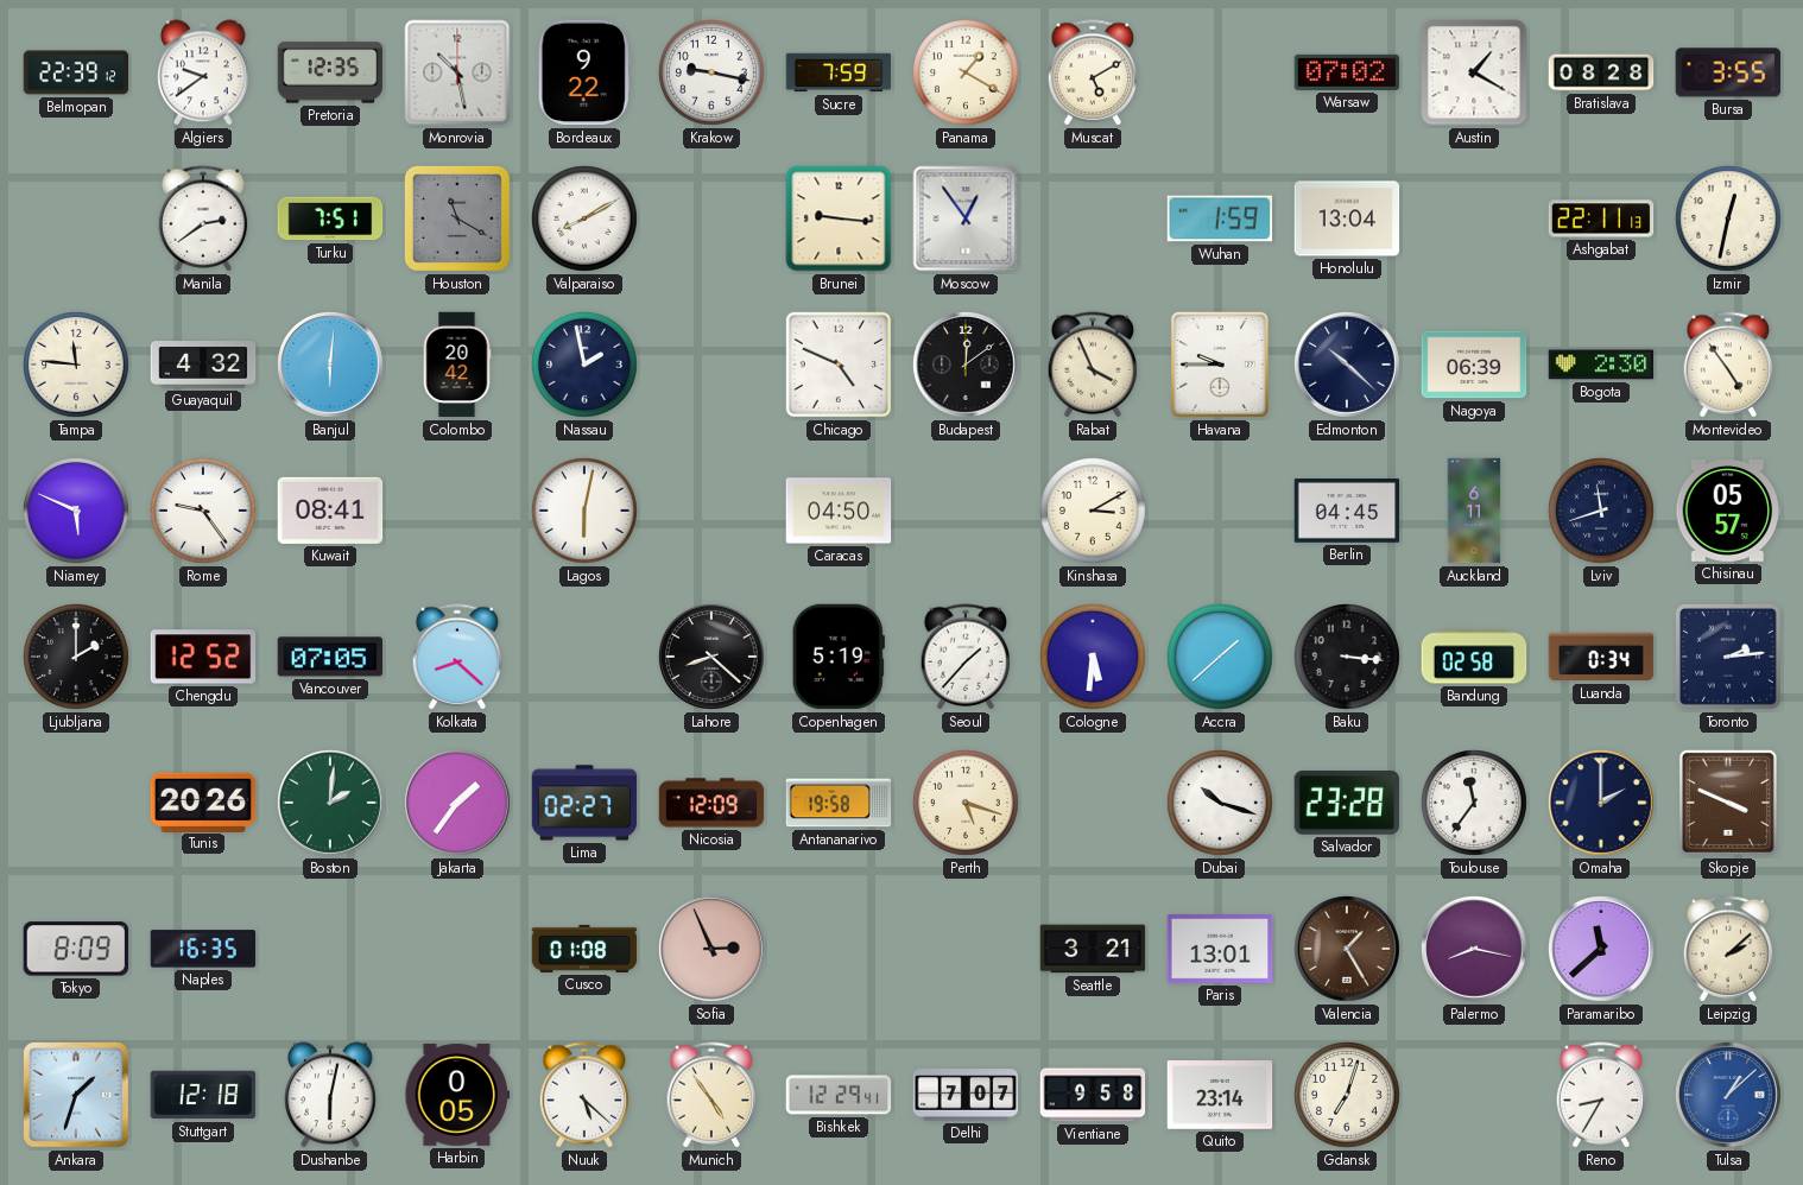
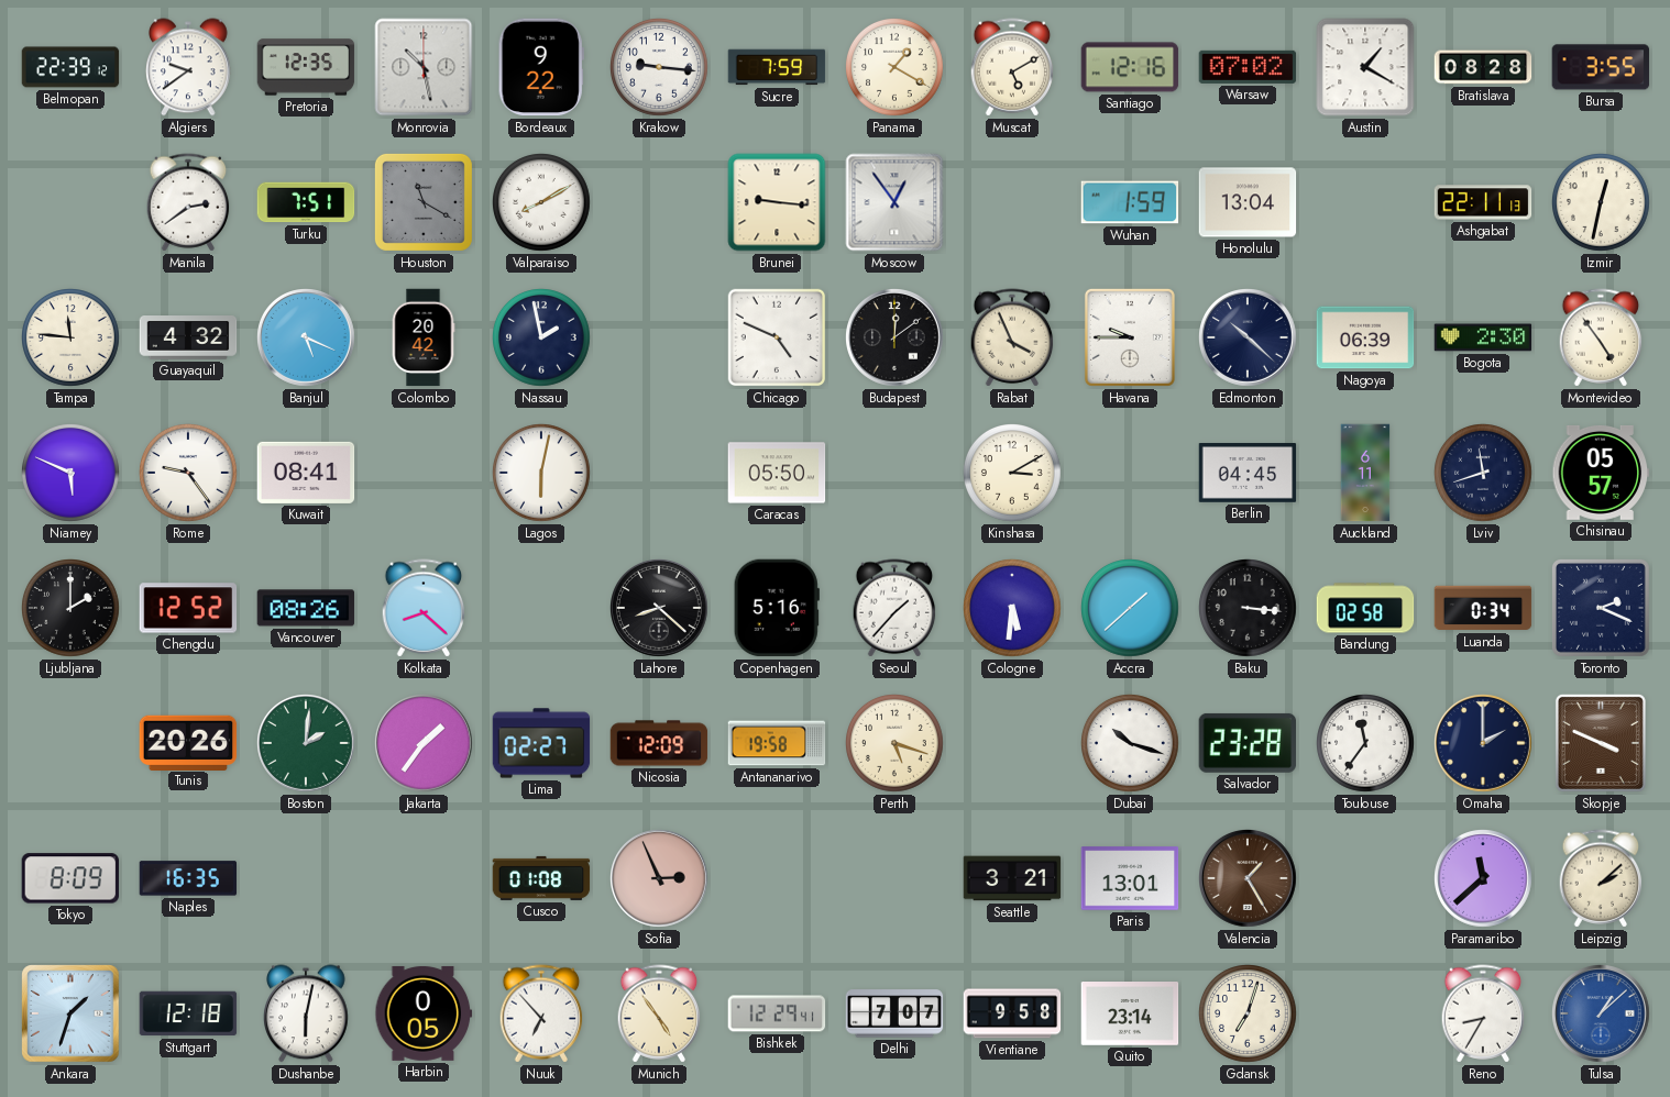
Krakow: 9:17 -> 9:16 (660, 68)
Santiago: none -> 12:16 (1130, 67)
Banjul: 6:01 -> 5:19 (307, 339)
Caracas: 04:50 -> 05:50 (777, 473)
Vancouver: 07:05 -> 08:26 (306, 608)
Copenhagen: 5:19 -> 5:16 (777, 608)
Toronto: 2:14 -> 2:19 (1601, 608)
Palermo: 8:17 -> none (1475, 950)
Nuuk: 5:22 -> 6:53 (541, 1013)
